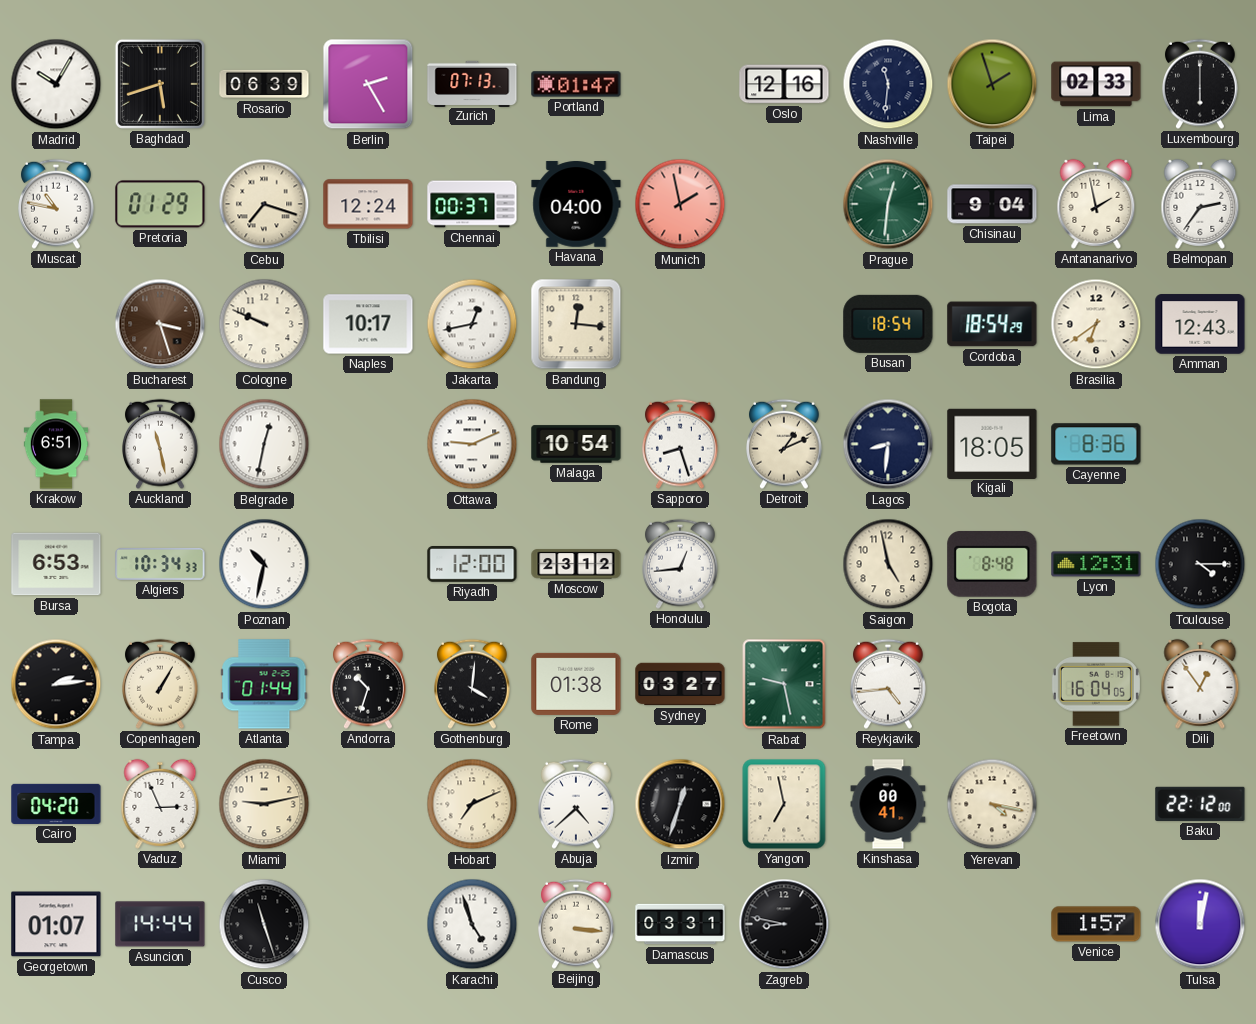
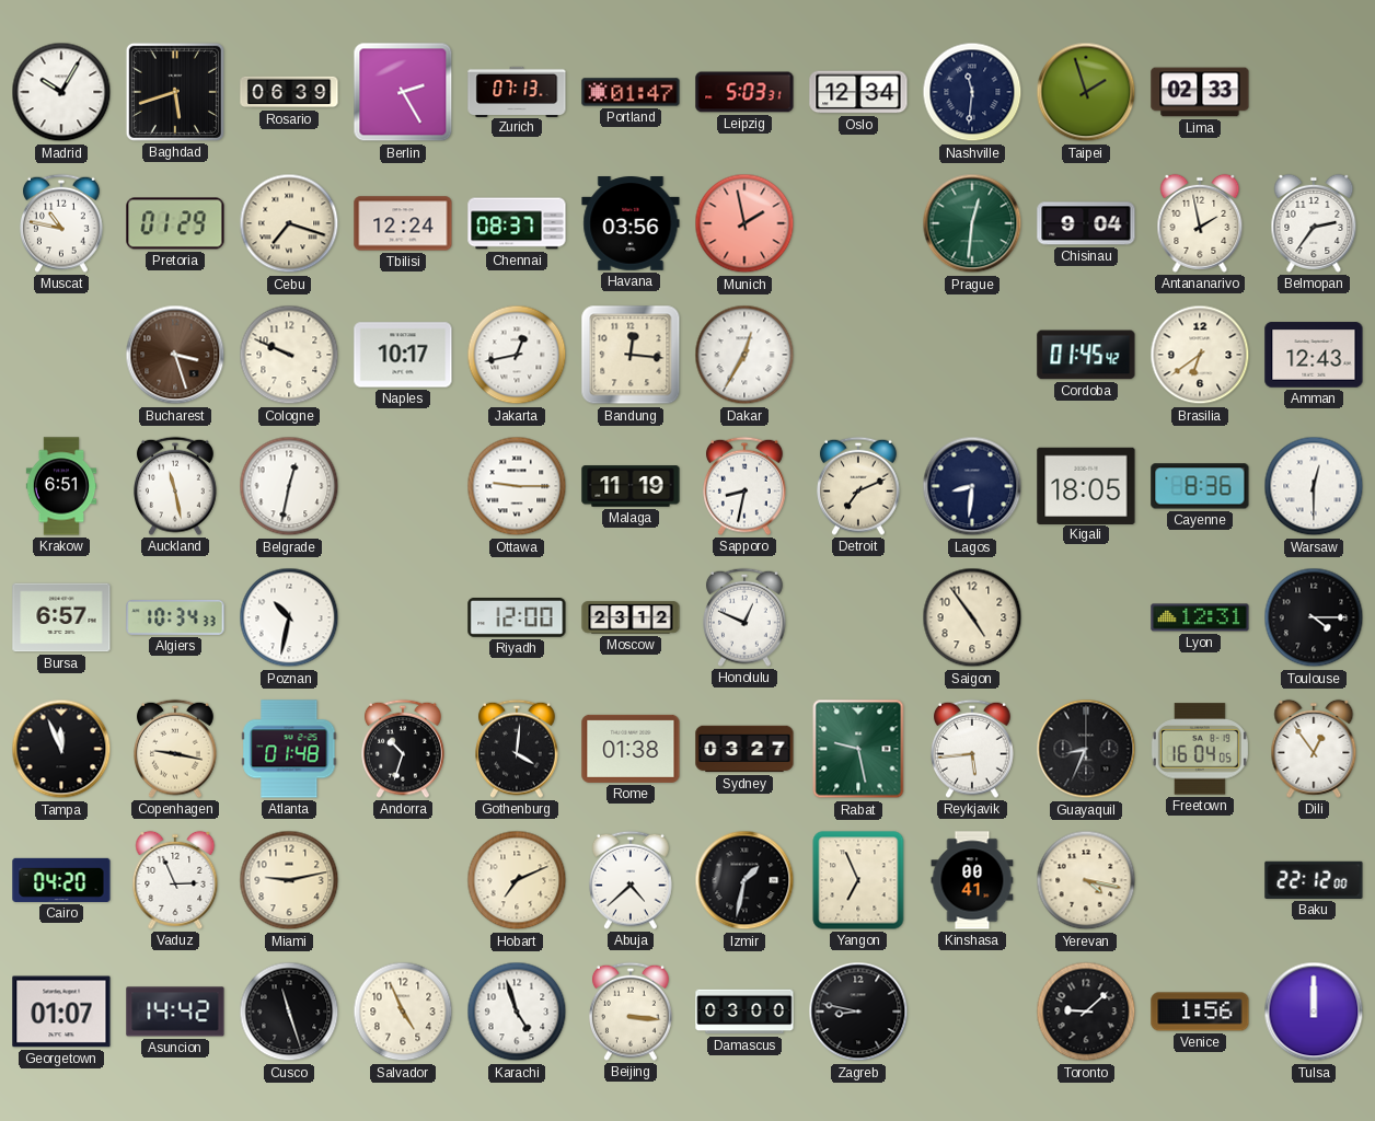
Leipzig: none -> 5:03 (744, 92)
Oslo: 12:16 -> 12:34 (858, 92)
Luxembourg: 6:00 -> none (1201, 84)
Chennai: 00:37 -> 08:37 (517, 223)
Havana: 04:00 -> 03:56 (631, 223)
Dakar: none -> 12:35 (744, 355)
Busan: 18:54 -> none (888, 324)
Cordoba: 18:54 -> 01:45 (1086, 355)
Ottawa: 9:11 -> 9:15 (517, 486)
Malaga: 10:54 -> 11:19 (631, 486)
Sapporo: 8:27 -> 8:32 (746, 486)
Detroit: 1:11 -> 7:11 (859, 486)
Warsaw: none -> 12:30 (1314, 486)
Bursa: 6:53 -> 6:57 (61, 617)
Honolulu: 12:44 -> 12:49 (746, 617)
Saigon: 4:58 -> 4:54 (972, 617)
Bogota: 8:48 -> none (992, 564)
Tampa: 2:14 -> 11:56 (61, 749)
Copenhagen: 1:05 -> 9:17 (176, 749)
Atlanta: 01:44 -> 01:48 (289, 749)
Reykjavik: 4:44 -> 5:44 (973, 749)
Guayaquil: none -> 8:34 (1086, 749)
Izmir: 12:33 -> 1:32 (744, 880)
Yangon: 6:58 -> 6:56 (858, 880)
Asuncion: 14:44 -> 14:42 (175, 1012)
Salvador: none -> 4:56 (403, 1012)
Damascus: 03:31 -> 03:00 (744, 1012)
Toronto: none -> 9:08 (1086, 1012)
Venice: 1:57 -> 1:56 (1200, 1012)
Tulsa: 12:02 -> 12:00 (1314, 1012)
